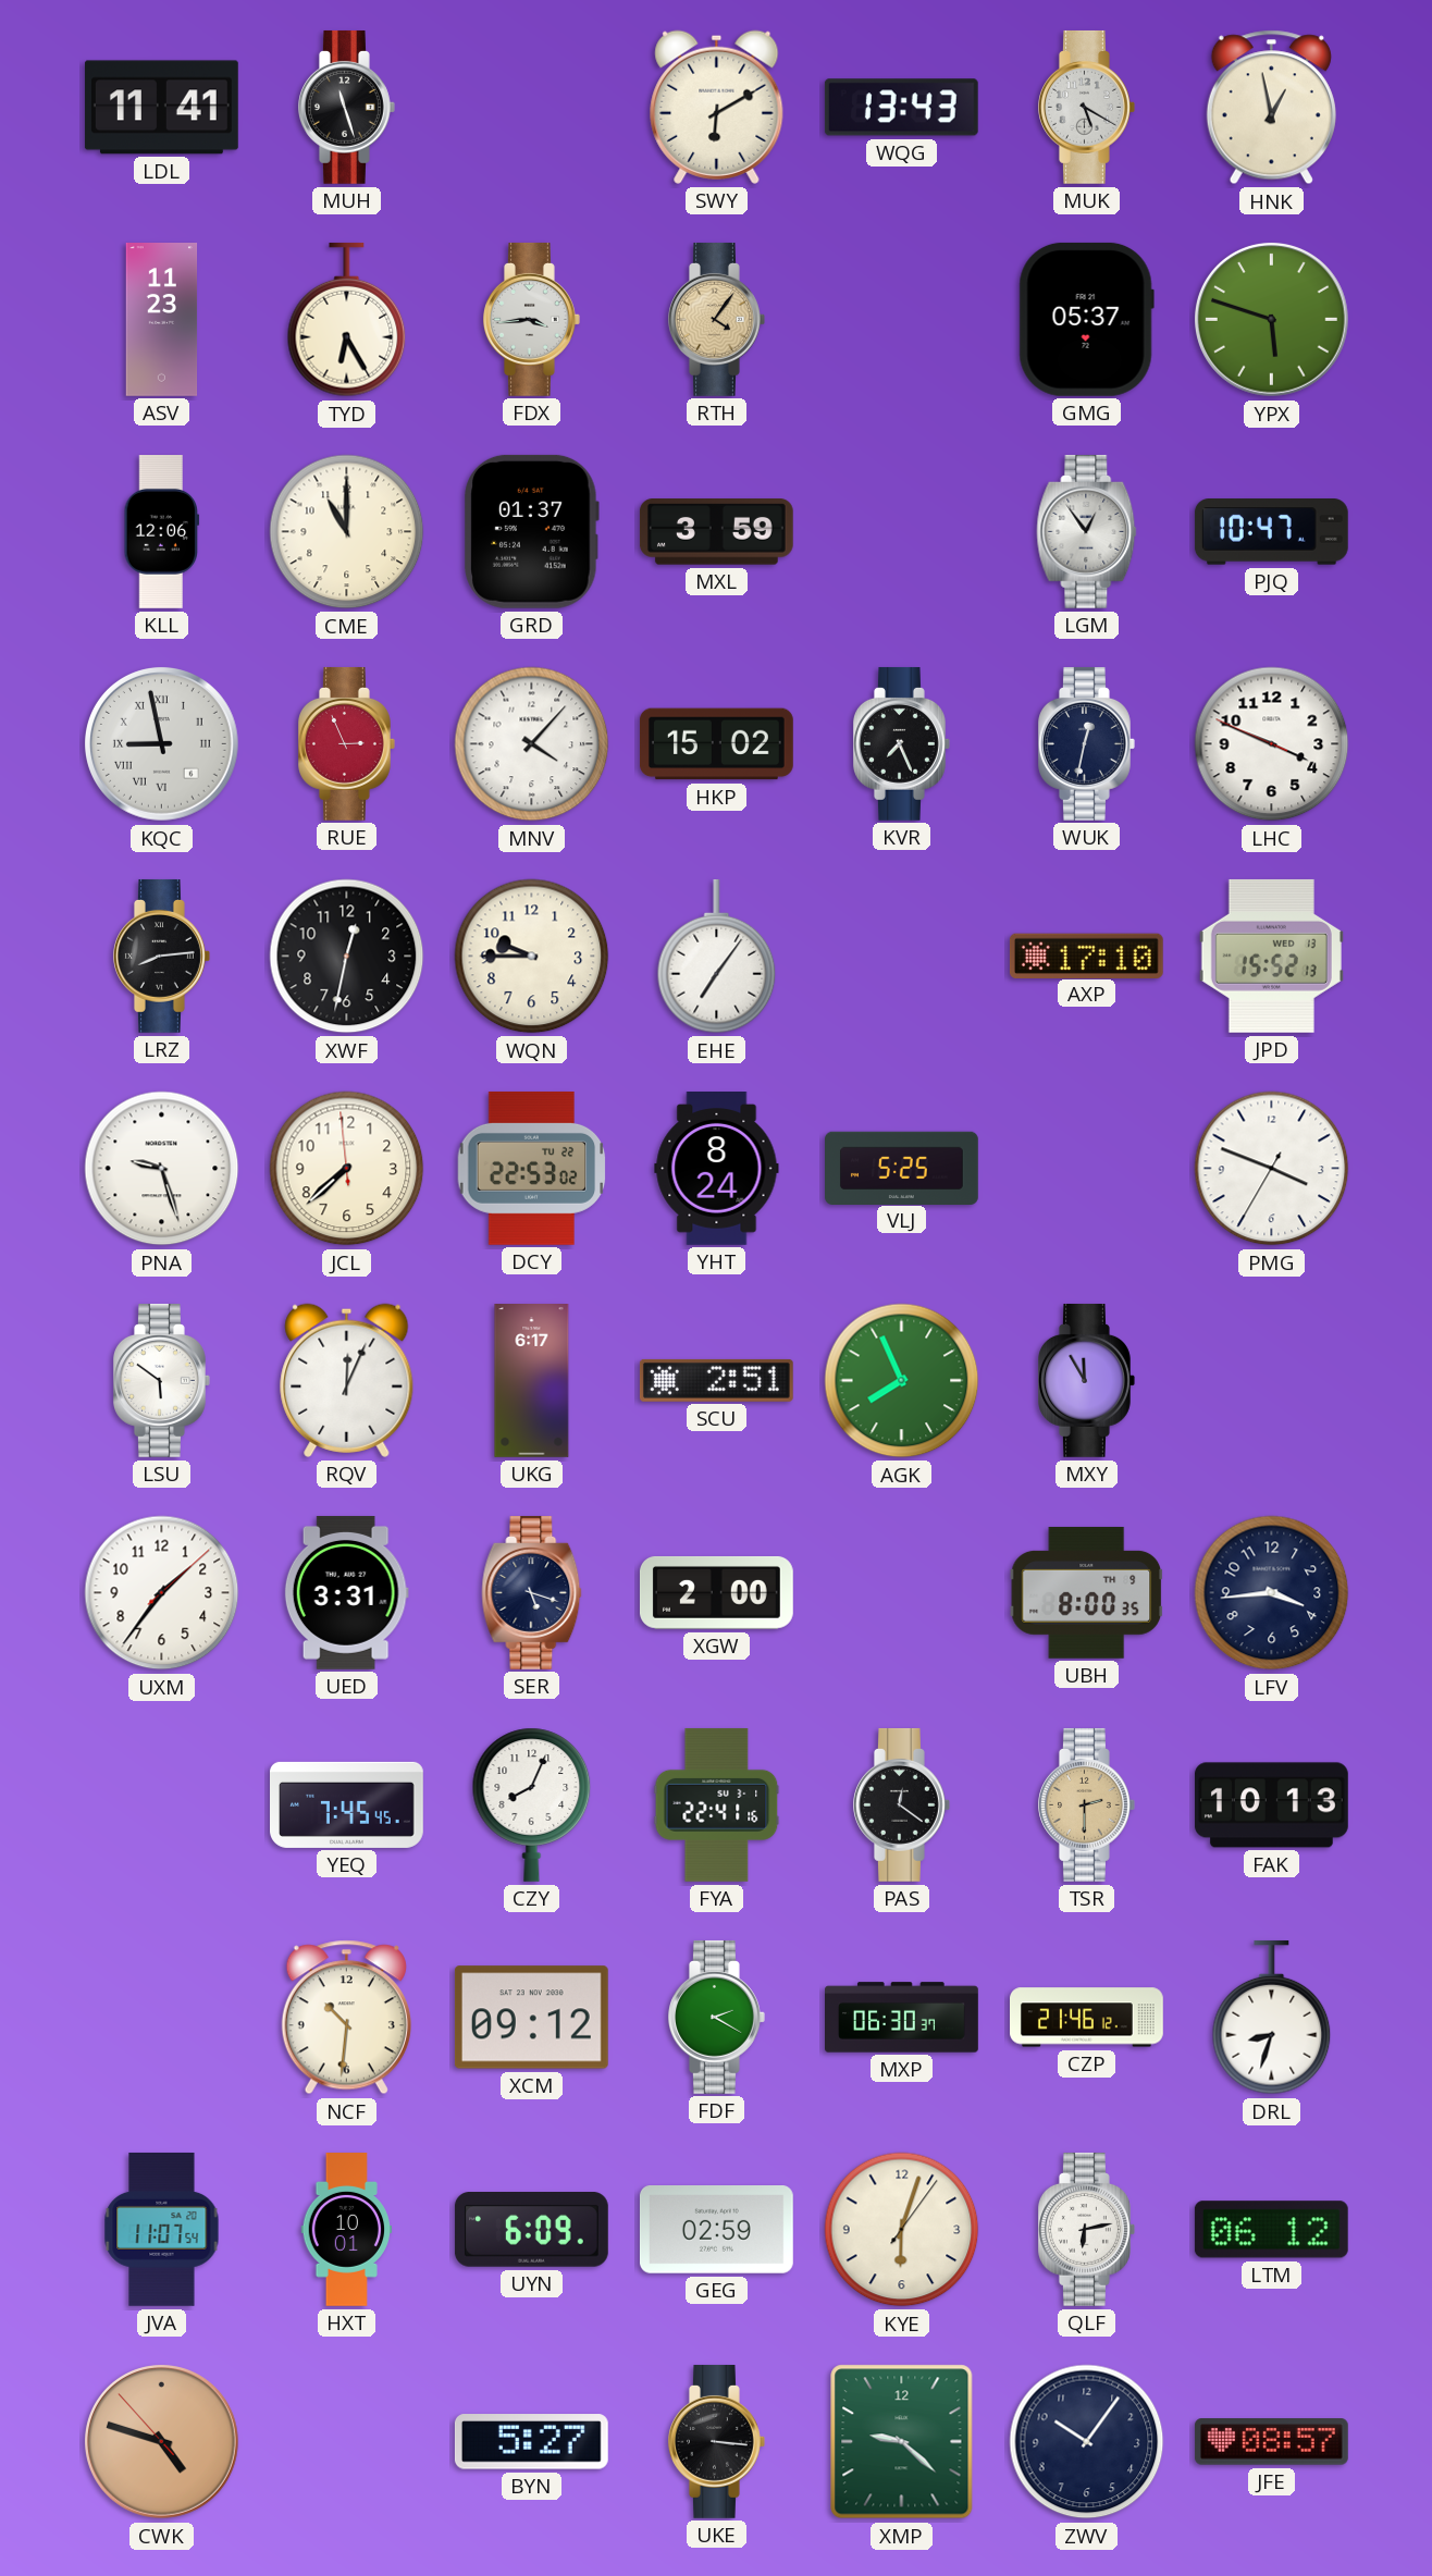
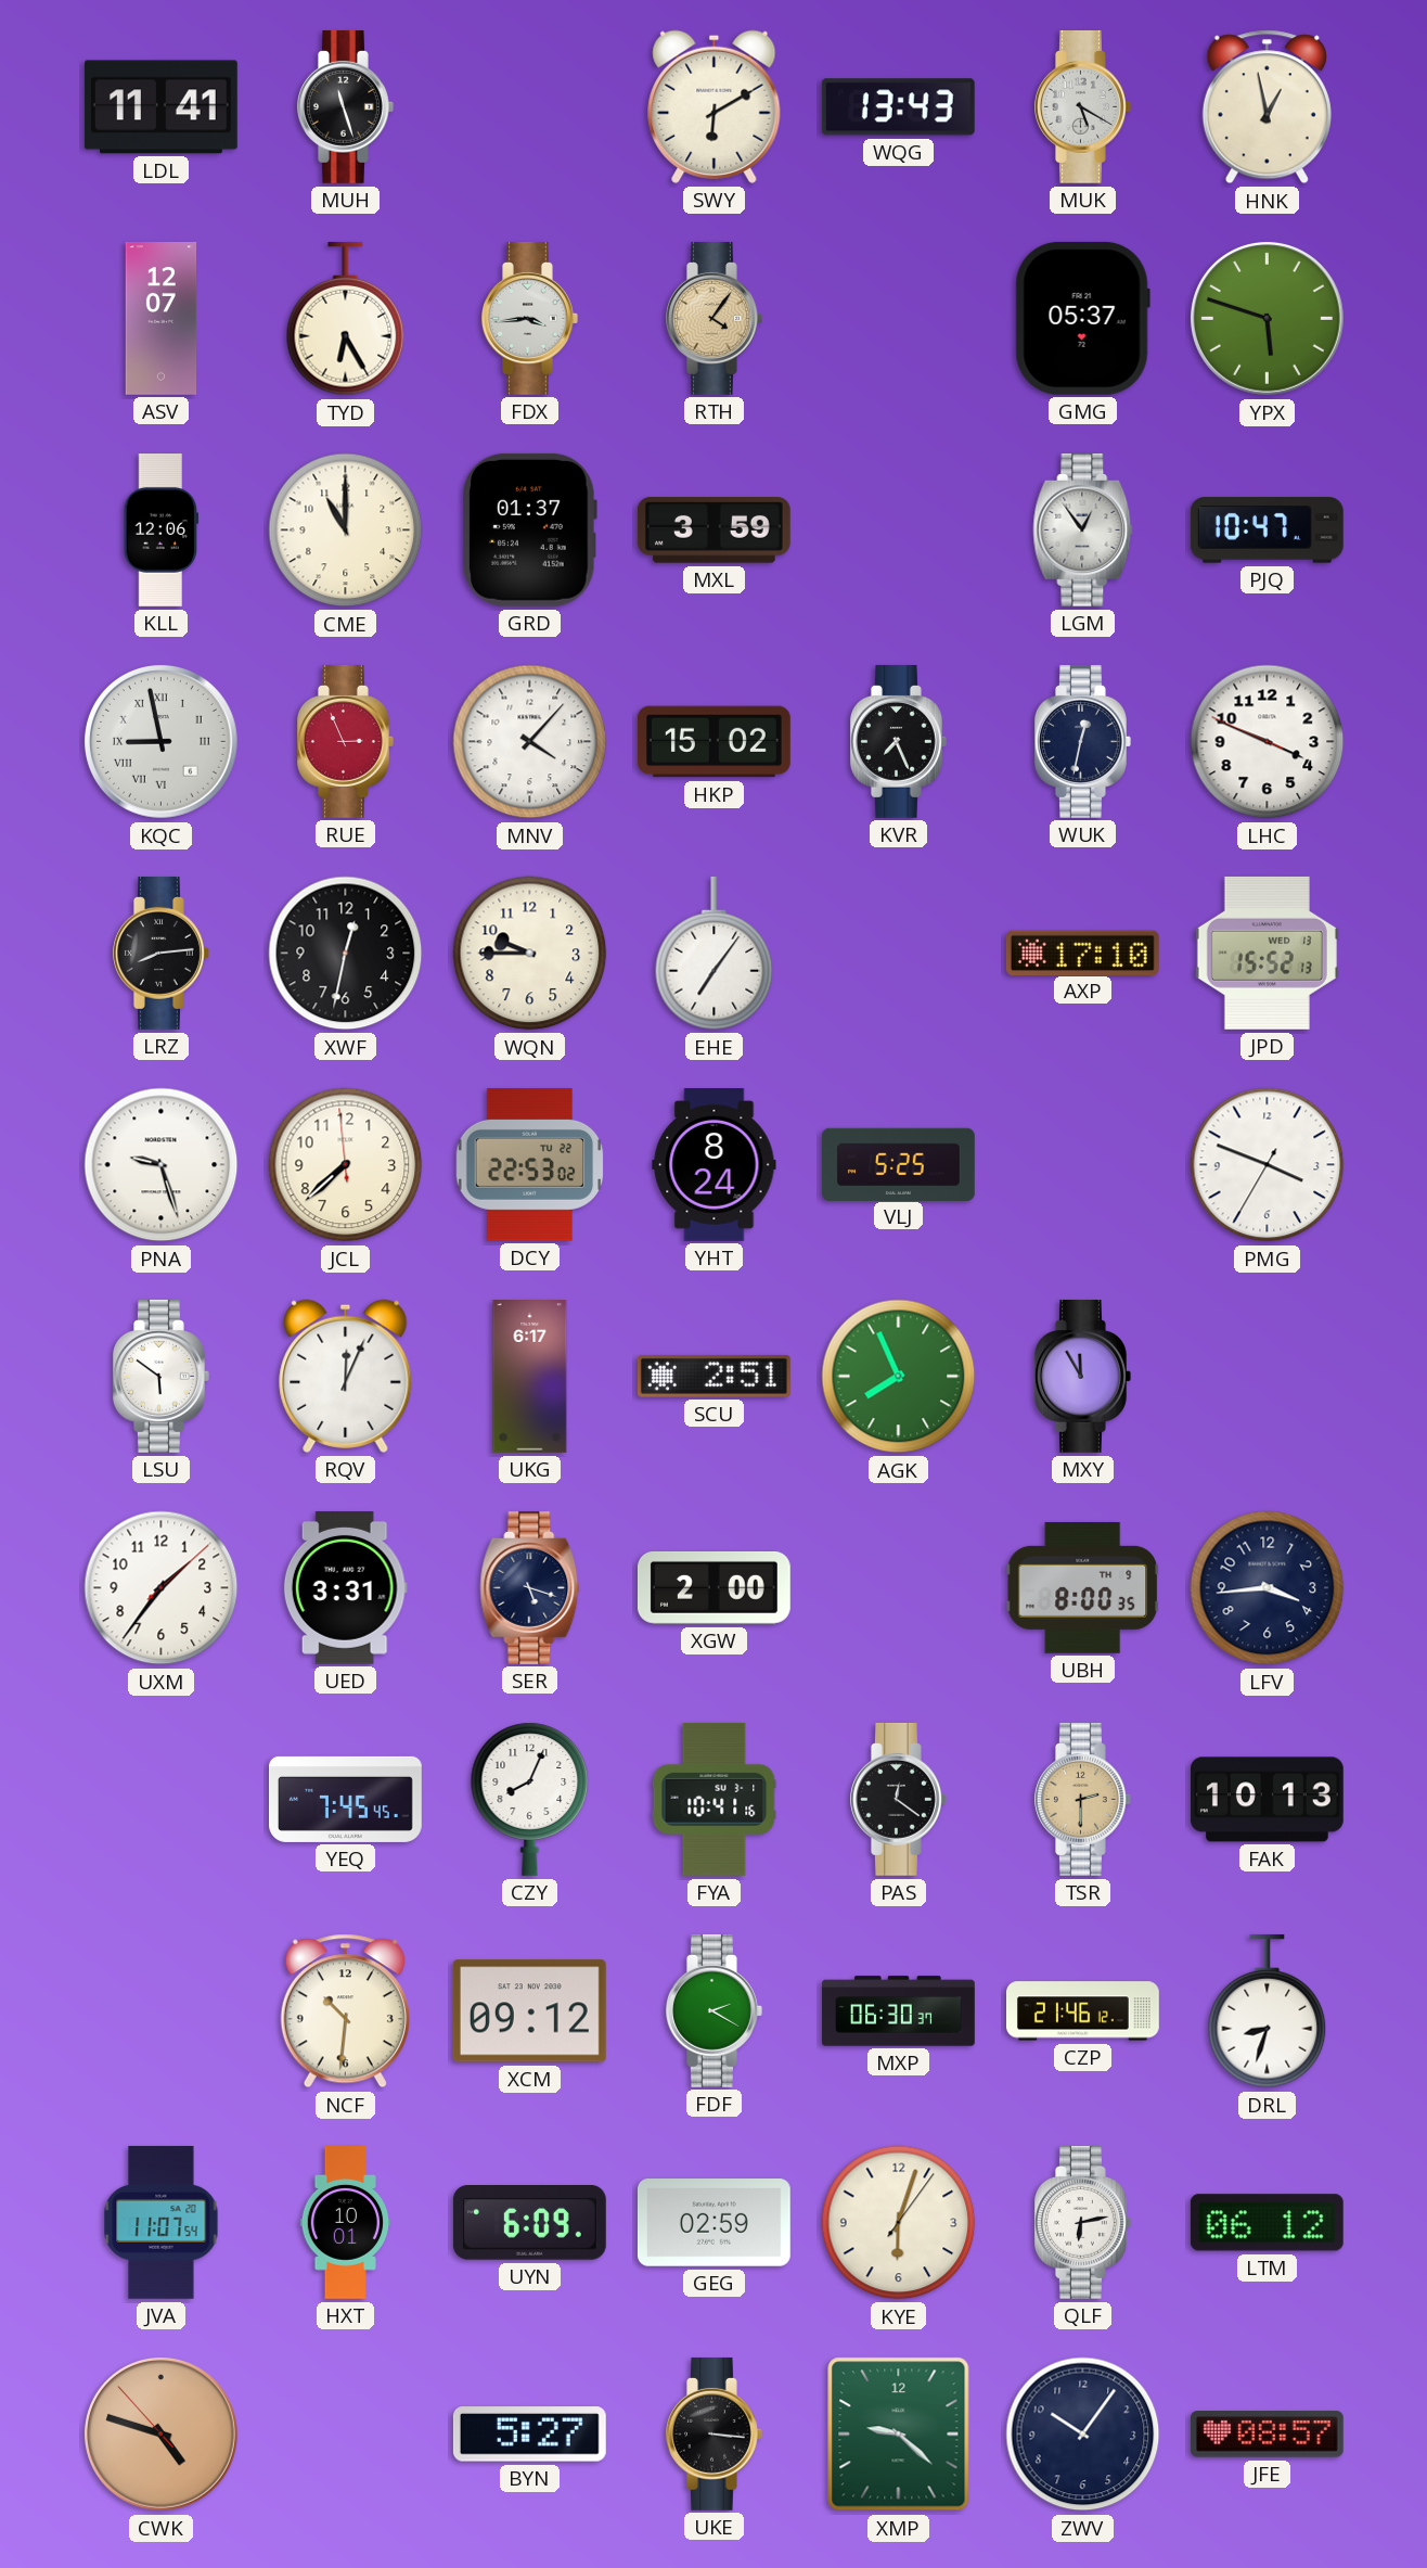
ASV: 11:23 -> 12:07 (162, 319)
FYA: 22:41 -> 10:41 (715, 1799)
